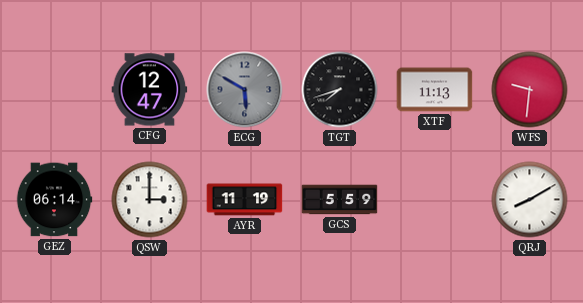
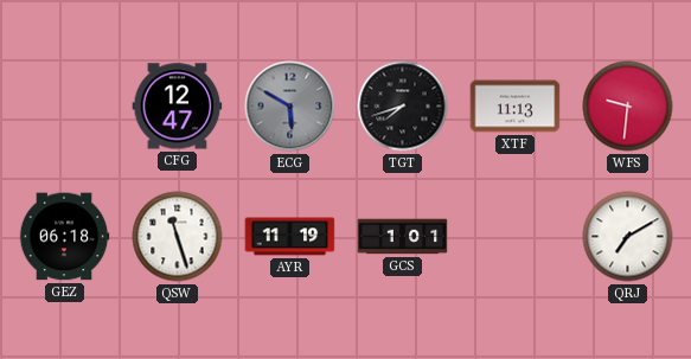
GEZ: 06:14 -> 06:18 (64, 237)
QSW: 3:00 -> 11:27 (178, 237)
GCS: 5:59 -> 1:01 (403, 237)
QRJ: 8:10 -> 7:10 (628, 237)
